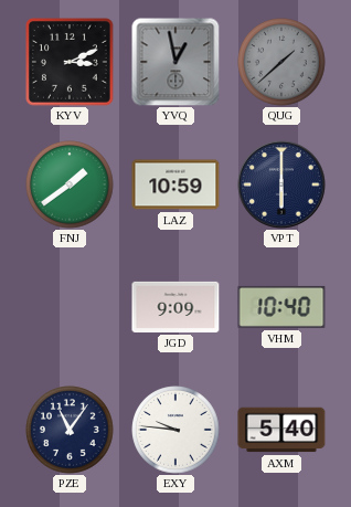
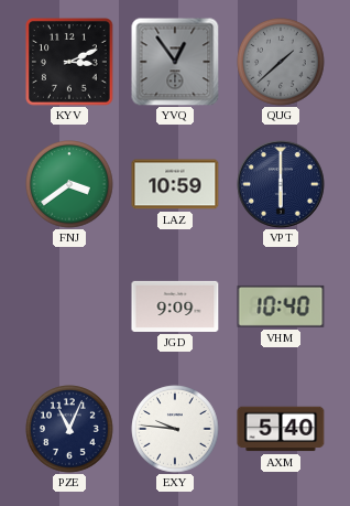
YVQ: 12:58 -> 12:54 (175, 62)
FNJ: 1:39 -> 3:39 (69, 184)
PZE: 11:06 -> 11:04 (69, 429)
